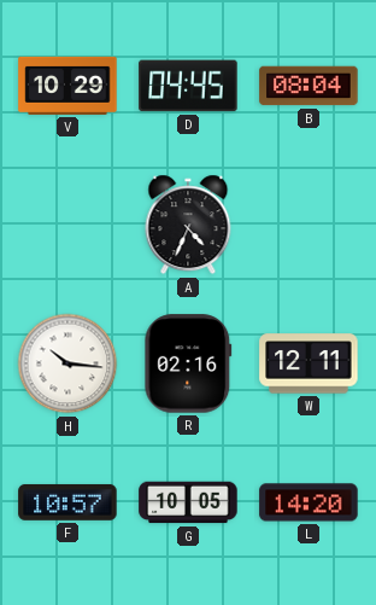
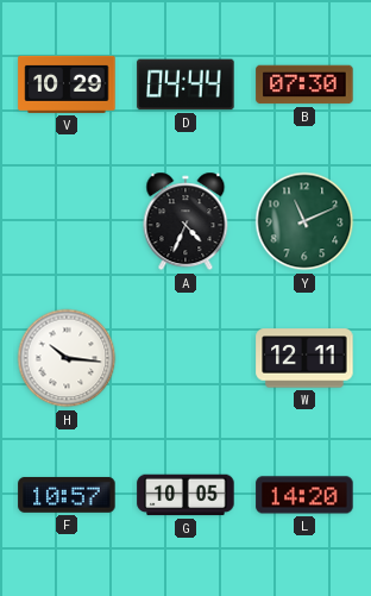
D: 04:45 -> 04:44 (185, 84)
B: 08:04 -> 07:30 (304, 84)
Y: none -> 11:11 (304, 221)
R: 02:16 -> none (188, 363)
